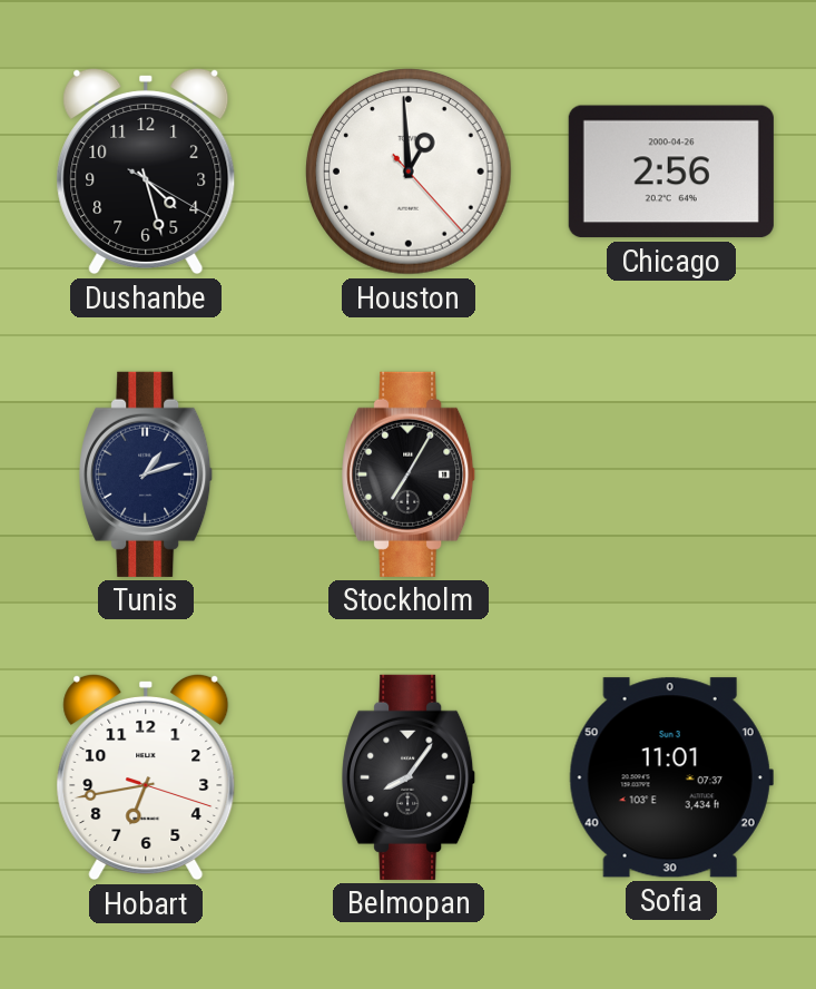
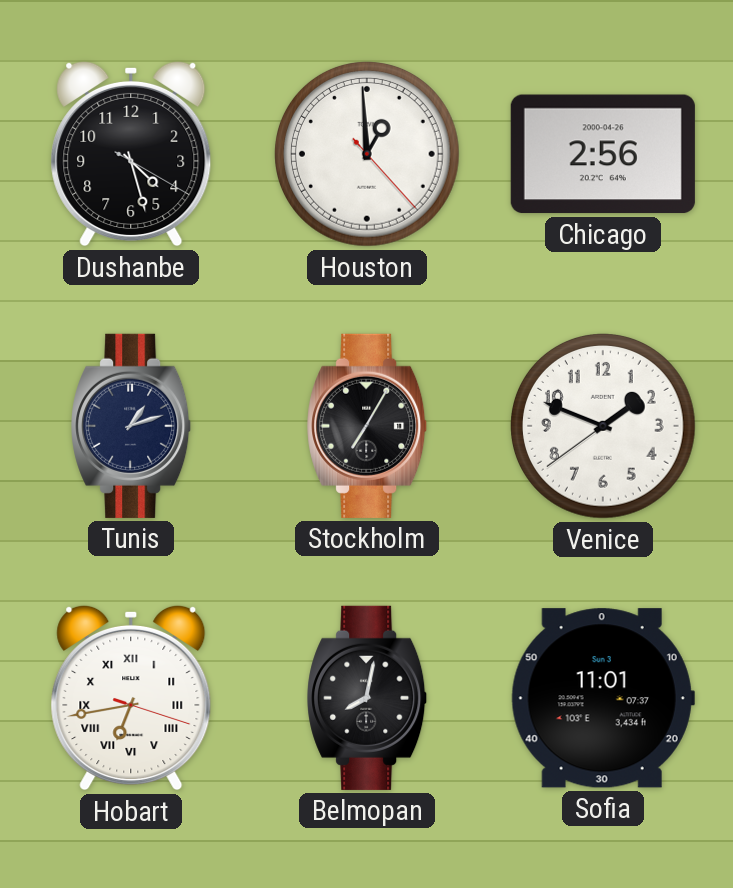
Venice: none -> 1:48 (604, 427)
Hobart numerals: Arabic -> Roman (131, 698)
Belmopan: 8:06 -> 8:02 (368, 698)
